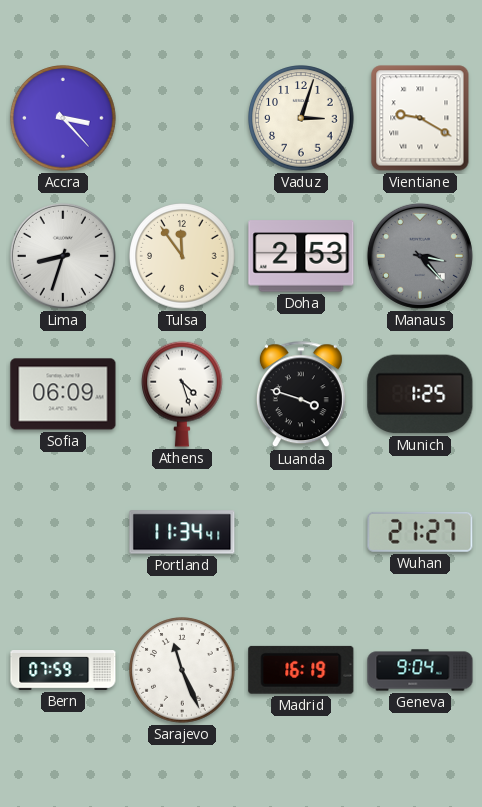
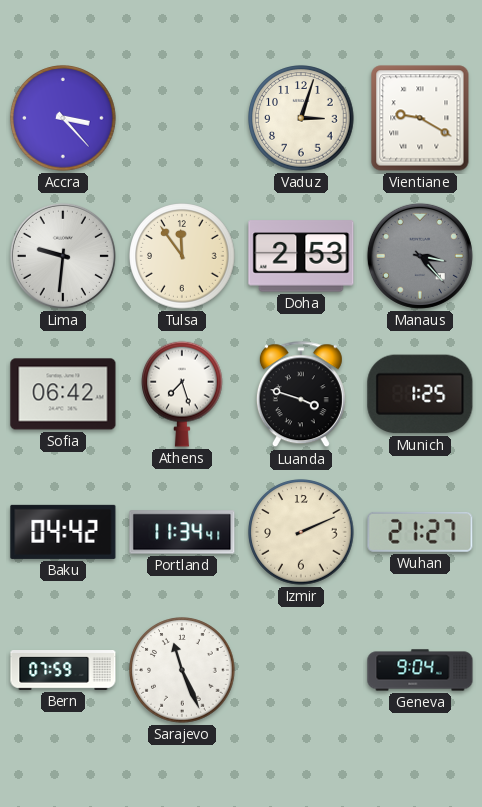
Lima: 8:33 -> 9:31 (63, 256)
Sofia: 06:09 -> 06:42 (63, 394)
Athens: 4:27 -> 7:27 (183, 394)
Baku: none -> 04:42 (63, 532)
Izmir: none -> 2:11 (301, 532)
Madrid: 16:19 -> none (301, 670)
